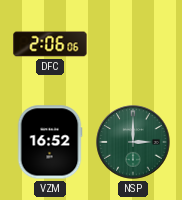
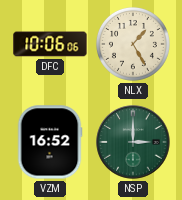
DFC: 2:06 -> 10:06 (50, 44)
NLX: none -> 1:25 (133, 44)
